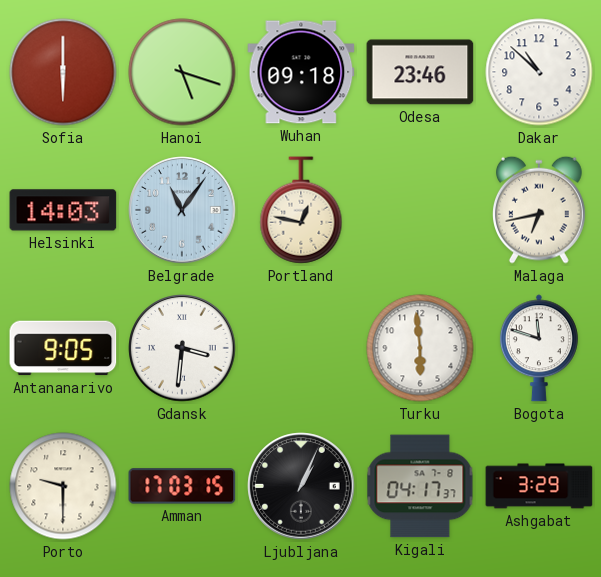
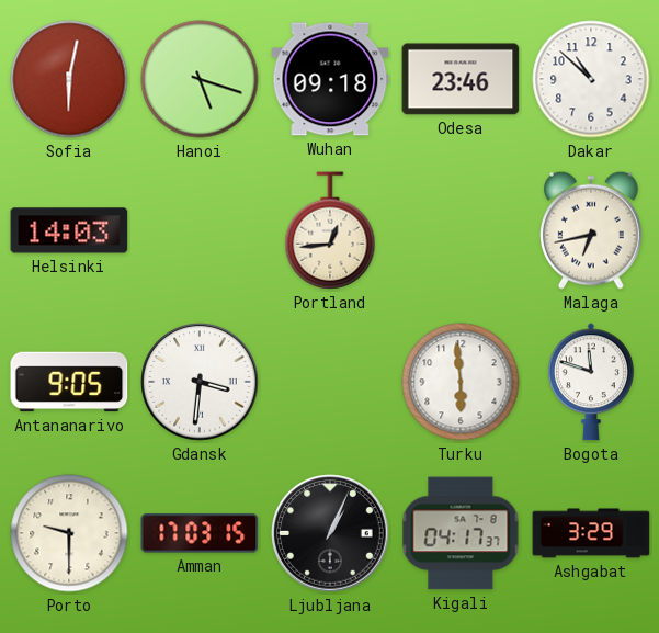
Sofia: 6:00 -> 6:02 (69, 79)
Belgrade: 11:06 -> none (182, 210)
Portland: 12:47 -> 12:44 (330, 230)
